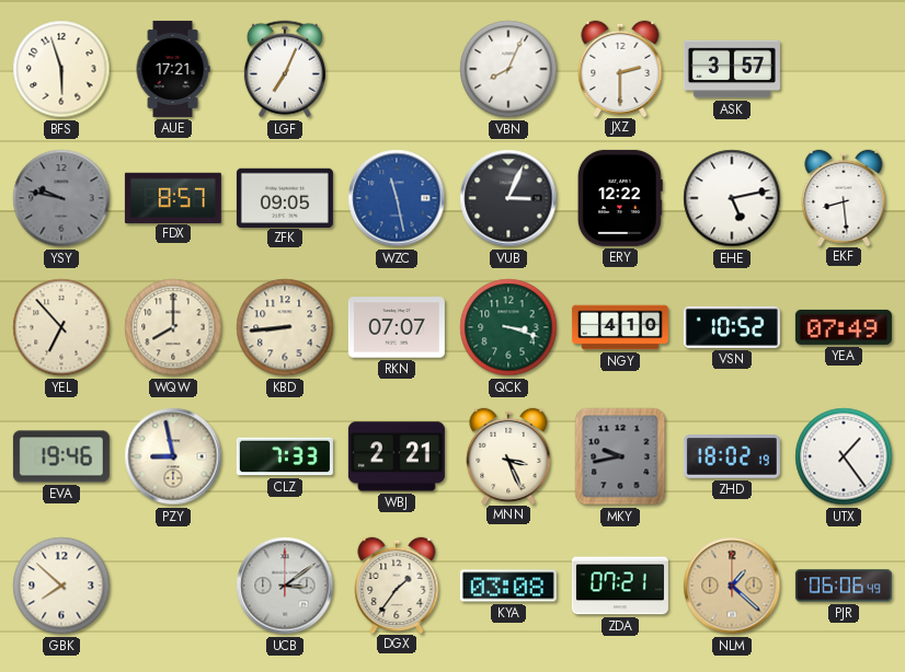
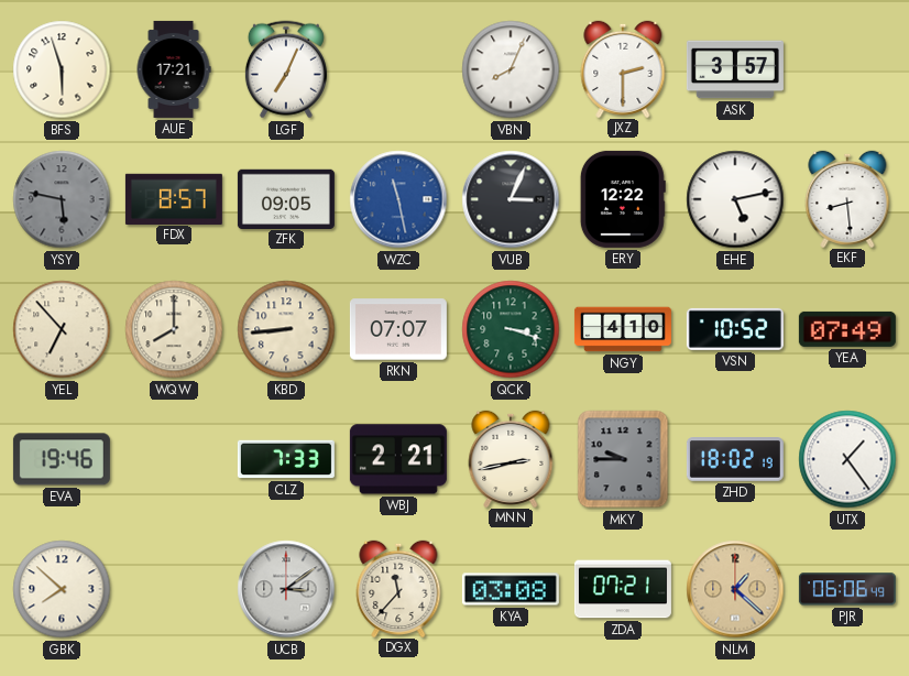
YSY: 9:47 -> 5:47 (62, 199)
PZY: 8:58 -> none (173, 456)
MNN: 3:26 -> 2:43 (511, 458)
MKY: 9:43 -> 9:45 (623, 459)
DGX: 1:36 -> 11:37 (398, 588)
